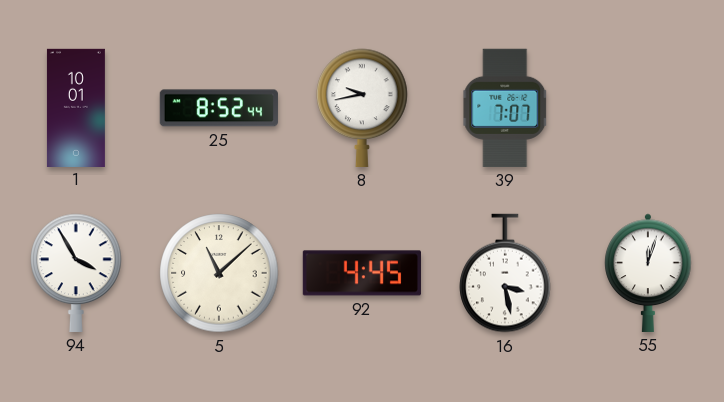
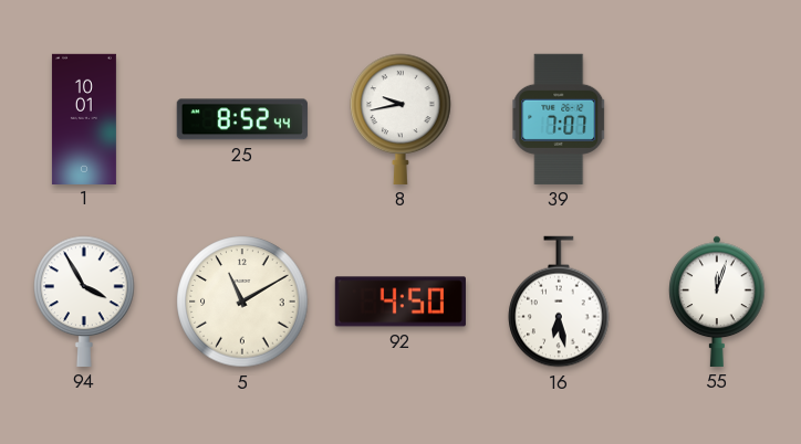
5: 11:08 -> 11:10 (242, 302)
92: 4:45 -> 4:50 (400, 302)
16: 3:28 -> 6:28 (559, 302)
